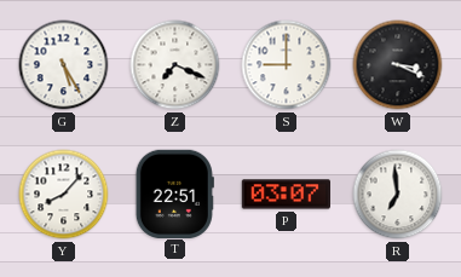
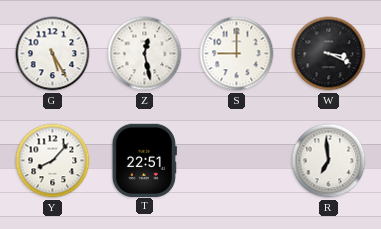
Z: 7:19 -> 12:28 (145, 54)
P: 03:07 -> none (286, 195)
